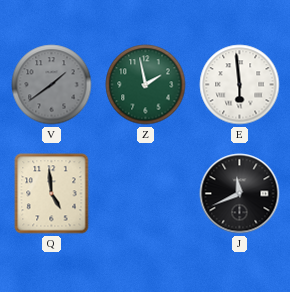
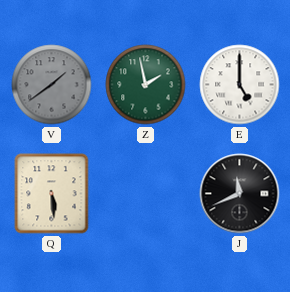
E: 5:59 -> 5:00 (240, 85)
Q: 4:59 -> 5:29 (52, 194)
